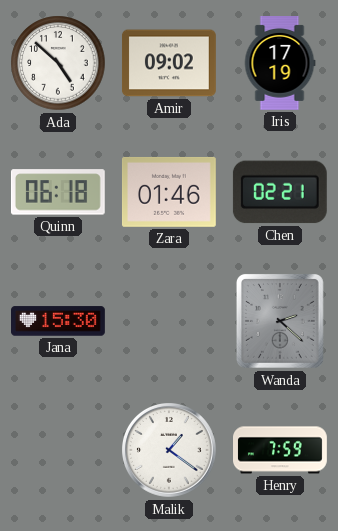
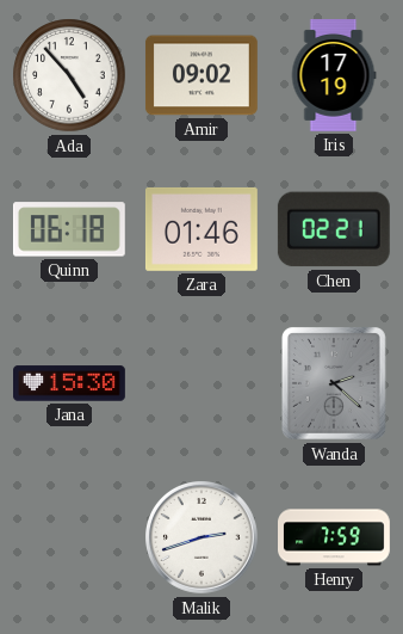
Ada: 4:52 -> 4:53 (69, 75)
Malik: 1:21 -> 2:42 (203, 538)
